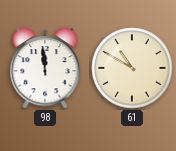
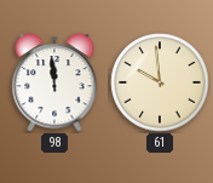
61: 10:50 -> 9:59 (160, 82)
